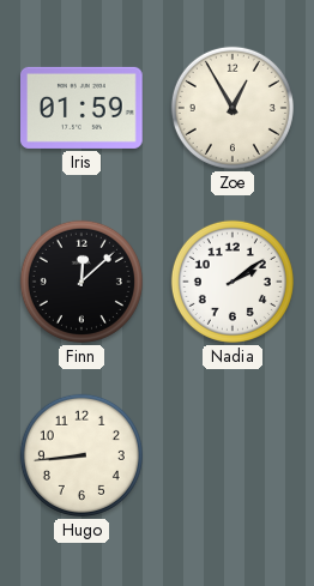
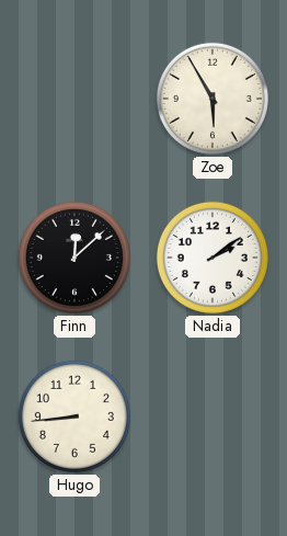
Iris: 01:59 -> none (83, 108)
Zoe: 12:55 -> 5:55 (213, 99)
